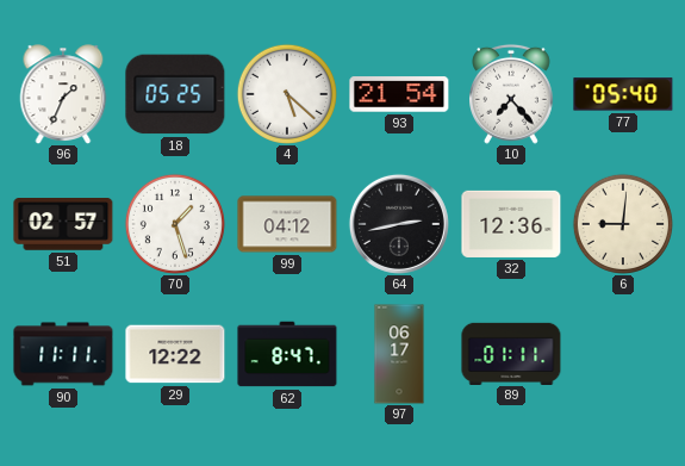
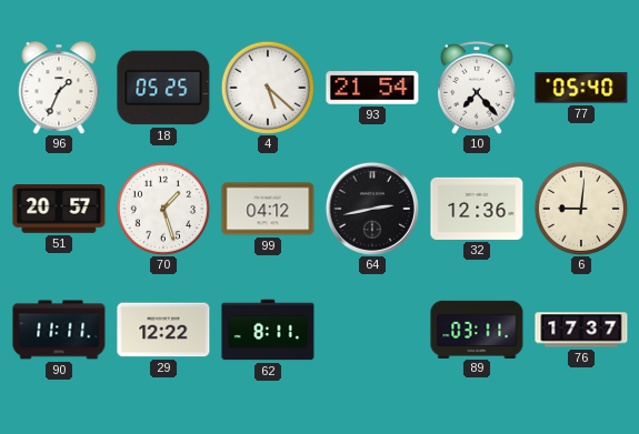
51: 02:57 -> 20:57 (59, 210)
62: 8:47 -> 8:11 (268, 330)
97: 06:17 -> none (399, 354)
89: 01:11 -> 03:11 (477, 329)
76: none -> 17:37 (581, 330)
